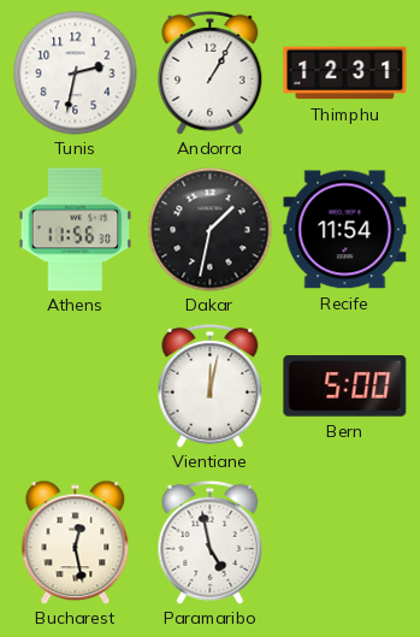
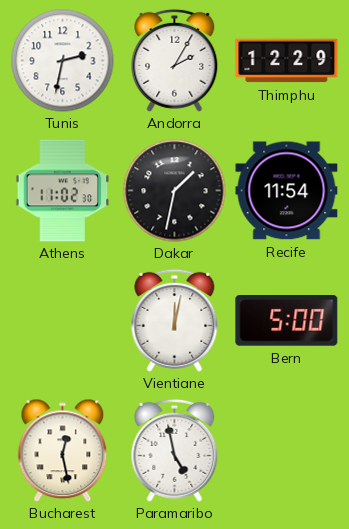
Andorra: 1:05 -> 2:05 (175, 60)
Thimphu: 12:31 -> 12:29 (287, 61)
Athens: 11:56 -> 11:02 (63, 191)
